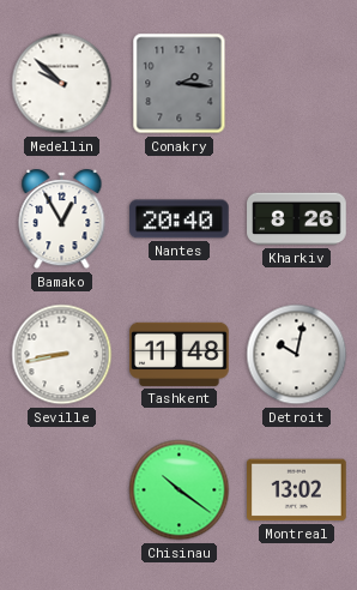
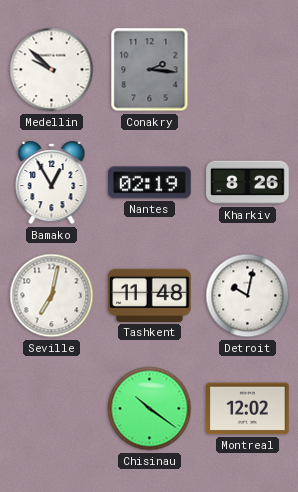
Nantes: 20:40 -> 02:19 (150, 183)
Seville: 8:43 -> 7:02 (52, 296)
Montreal: 13:02 -> 12:02 (248, 409)
